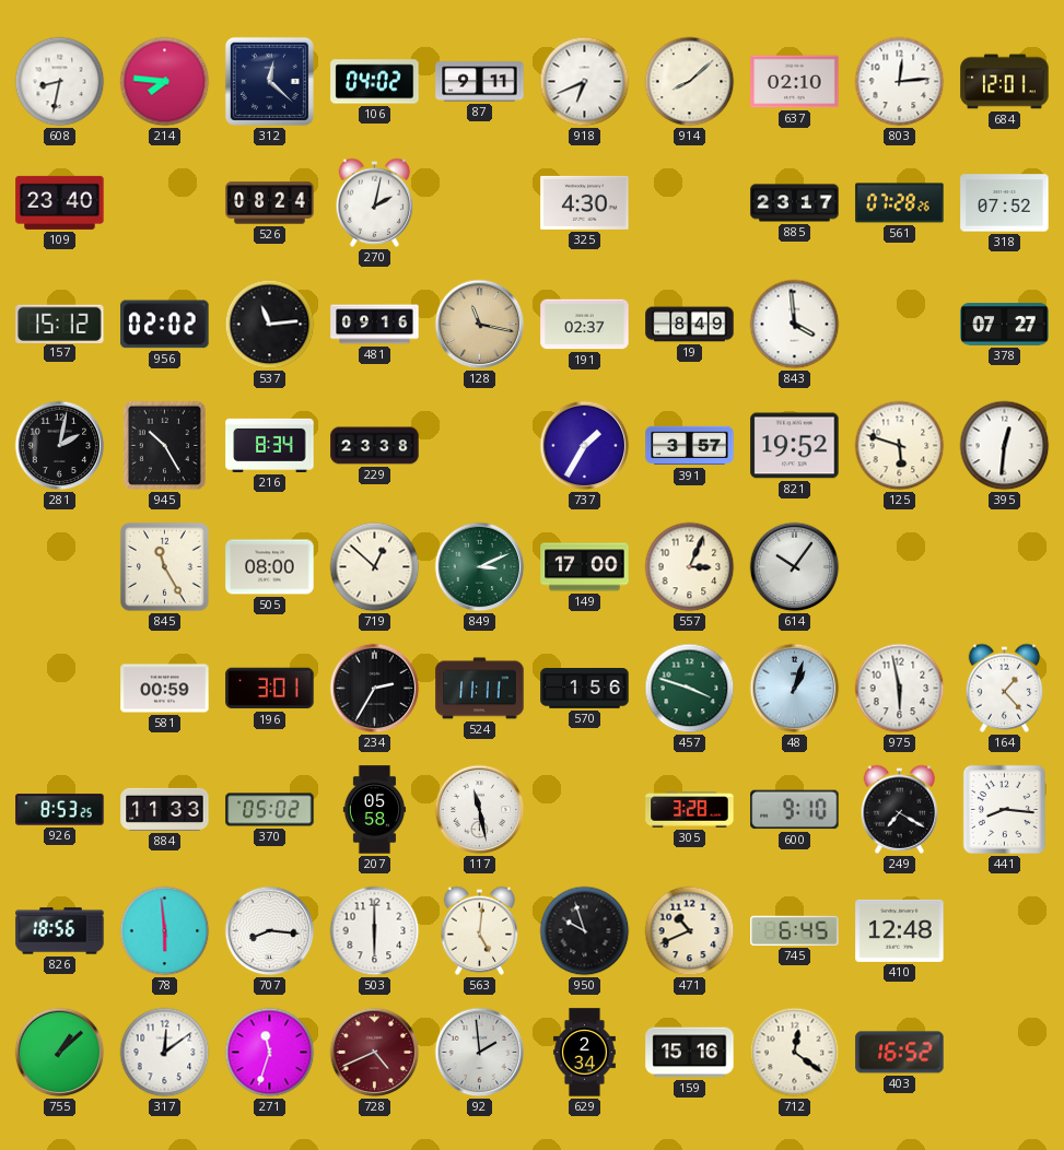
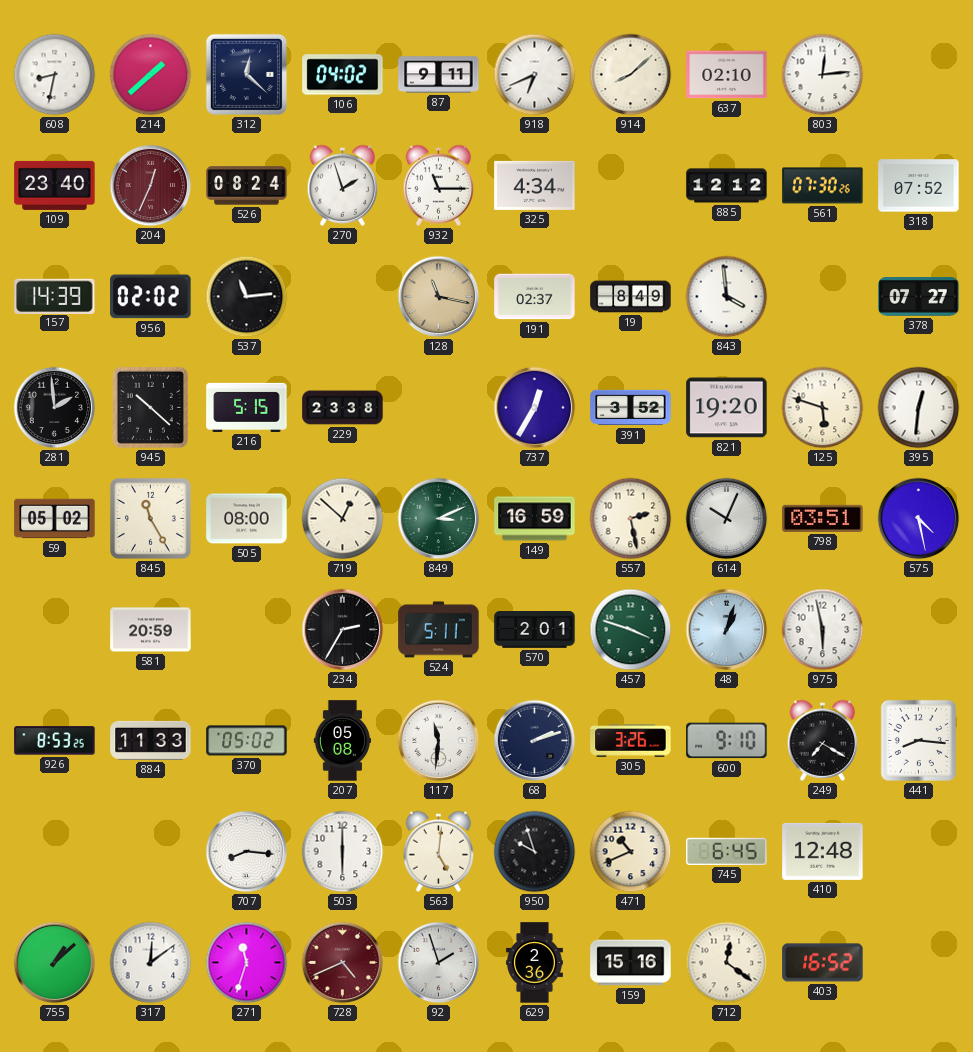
214: 7:46 -> 1:38 (151, 75)
684: 12:01 -> none (1005, 82)
204: none -> 12:34 (151, 186)
270: 2:02 -> 1:57 (343, 185)
932: none -> 11:15 (439, 185)
325: 4:30 -> 4:34 (535, 185)
885: 23:17 -> 12:12 (727, 186)
561: 07:28 -> 07:30 (823, 186)
157: 15:12 -> 14:39 (55, 296)
481: 09:16 -> none (375, 325)
281: 2:02 -> 1:59 (55, 408)
945: 10:25 -> 10:22 (150, 407)
216: 8:34 -> 5:15 (247, 407)
737: 1:35 -> 12:35 (535, 408)
391: 3:57 -> 3:52 (631, 408)
821: 19:52 -> 19:20 (727, 408)
59: none -> 05:02 (55, 519)
149: 17:00 -> 16:59 (535, 519)
557: 3:04 -> 2:28 (631, 519)
614: 10:06 -> 10:04 (727, 519)
798: none -> 03:51 (823, 518)
575: none -> 4:28 (919, 519)
581: 00:59 -> 20:59 (151, 630)
196: 3:01 -> none (270, 689)
524: 11:11 -> 5:11 (439, 630)
570: 1:56 -> 2:01 (535, 630)
164: 1:23 -> none (1005, 688)
207: 05:58 -> 05:08 (343, 741)
117: 11:28 -> 11:31 (439, 741)
68: none -> 2:12 (535, 741)
305: 3:28 -> 3:26 (631, 741)
826: 18:56 -> none (60, 931)
78: 5:59 -> none (165, 931)
92: 1:59 -> 1:57 (439, 963)
629: 2:34 -> 2:36 (534, 963)
